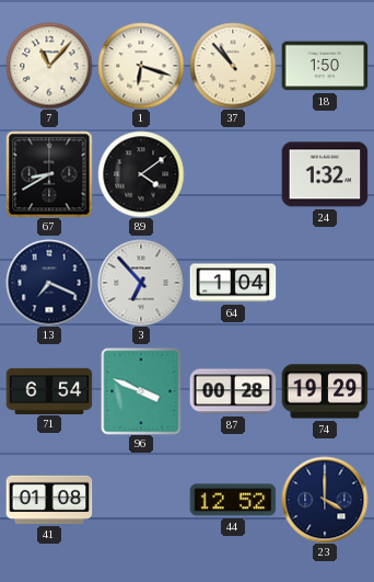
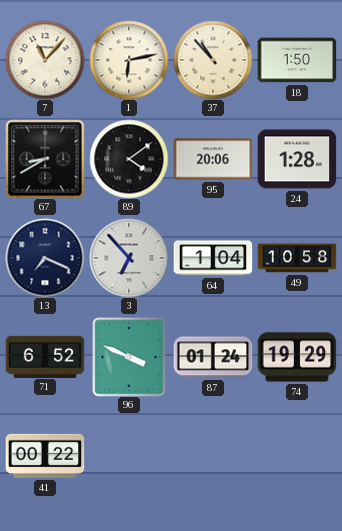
1: 6:18 -> 6:13 (129, 60)
95: none -> 20:06 (213, 159)
24: 1:32 -> 1:28 (297, 159)
49: none -> 10:58 (297, 258)
71: 6:54 -> 6:52 (45, 356)
87: 00:28 -> 01:24 (213, 357)
41: 01:08 -> 00:22 (45, 456)
44: 12:52 -> none (233, 500)
23: 4:00 -> none (325, 500)
